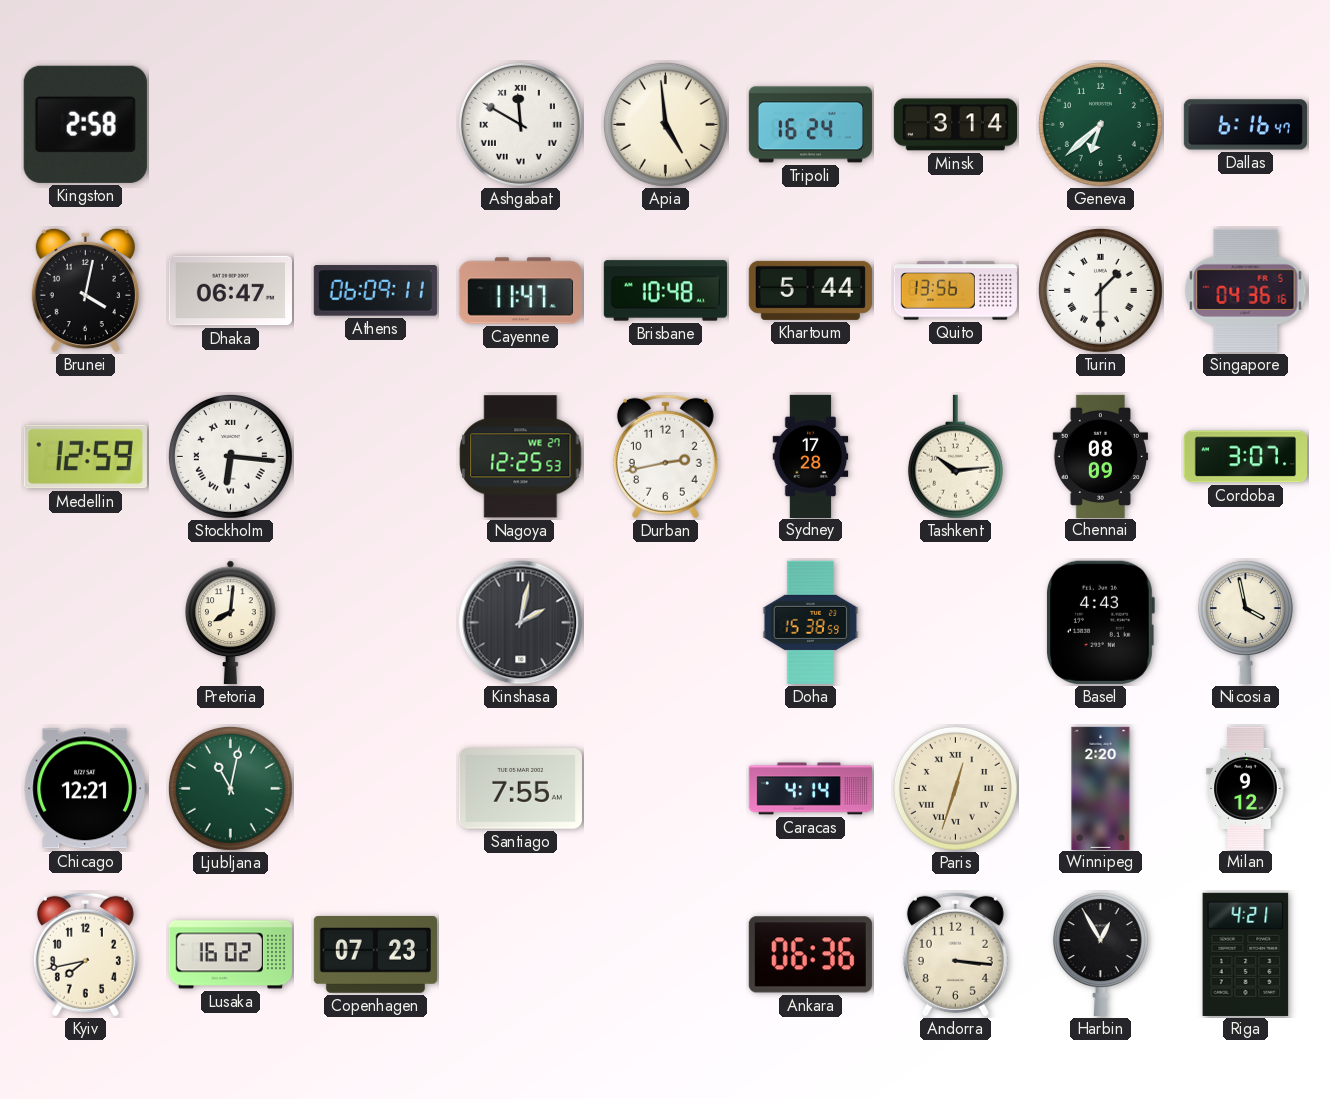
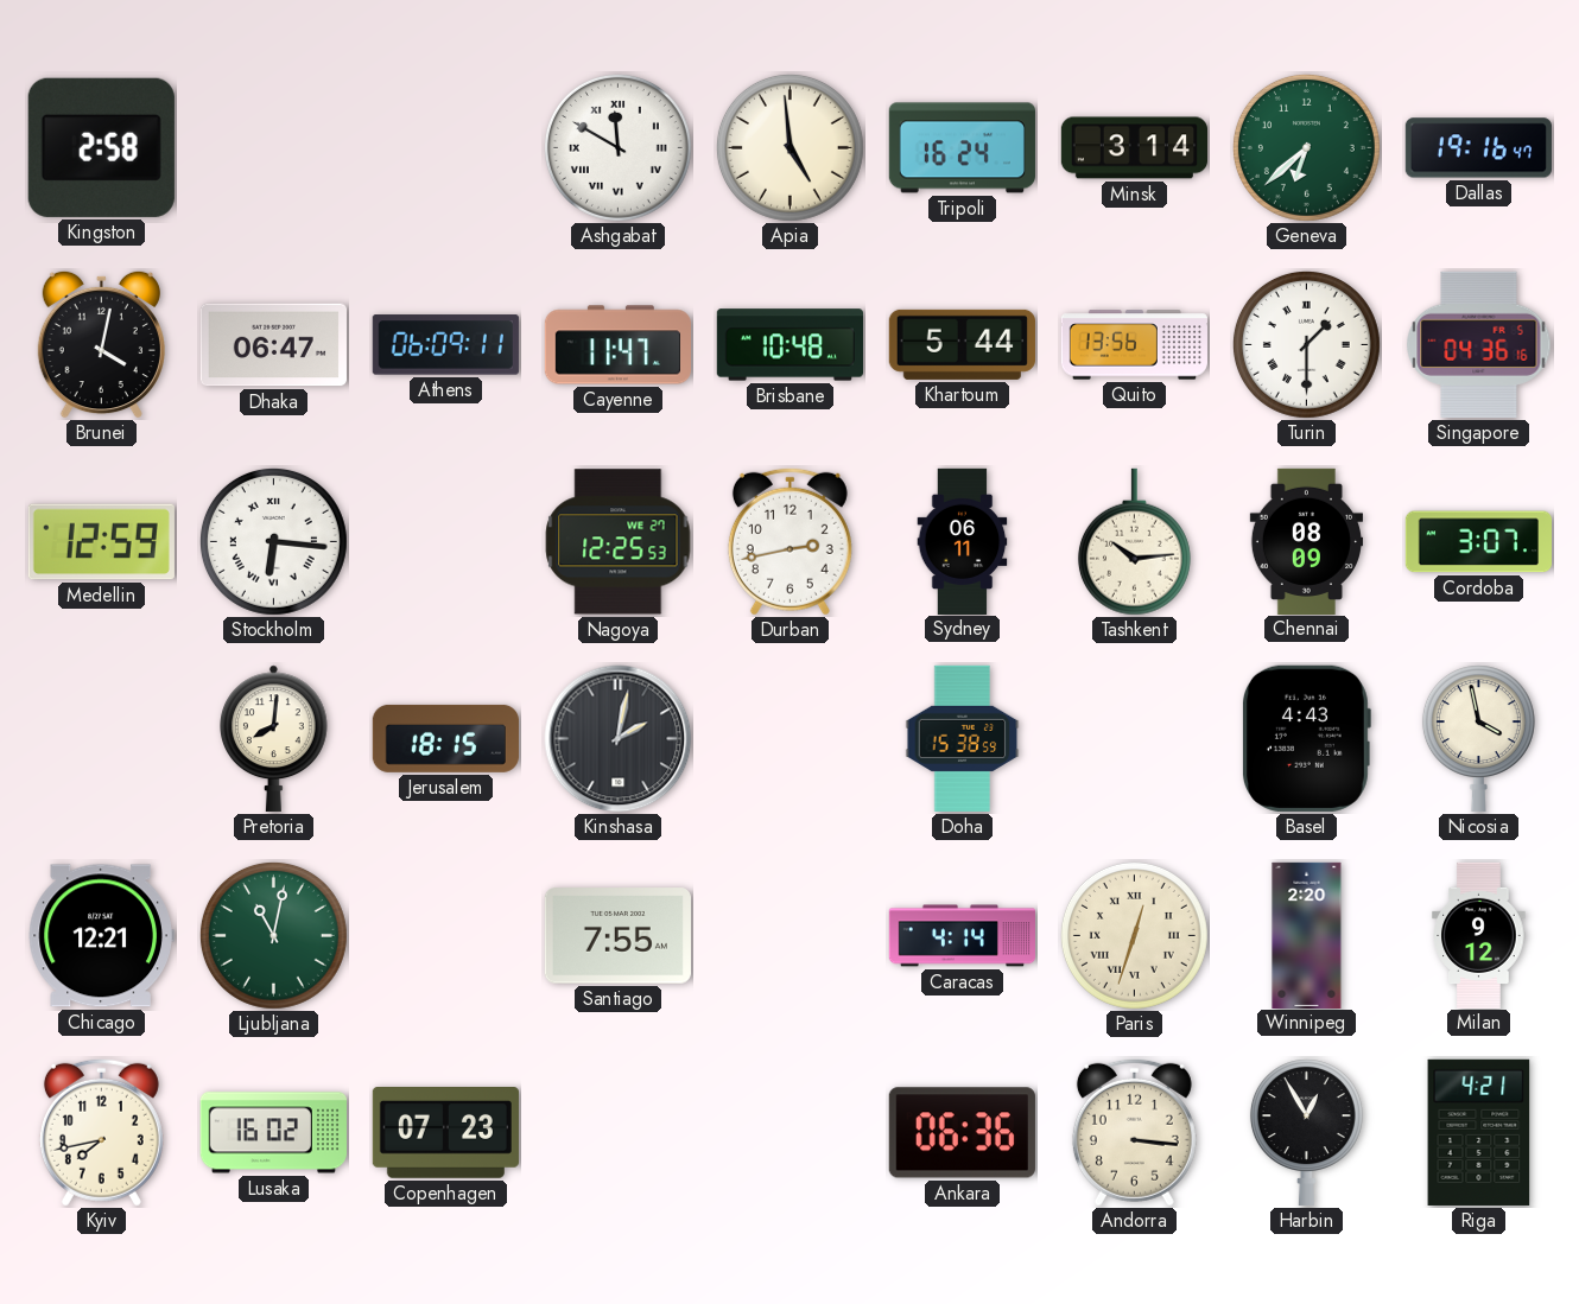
Dallas: 6:16 -> 19:16 (1478, 148)
Sydney: 17:28 -> 06:11 (963, 541)
Jerusalem: none -> 18:15 (445, 738)
